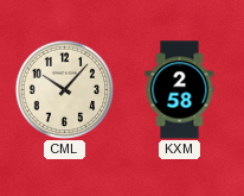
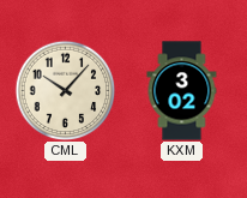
KXM: 2:58 -> 3:02 (182, 91)
